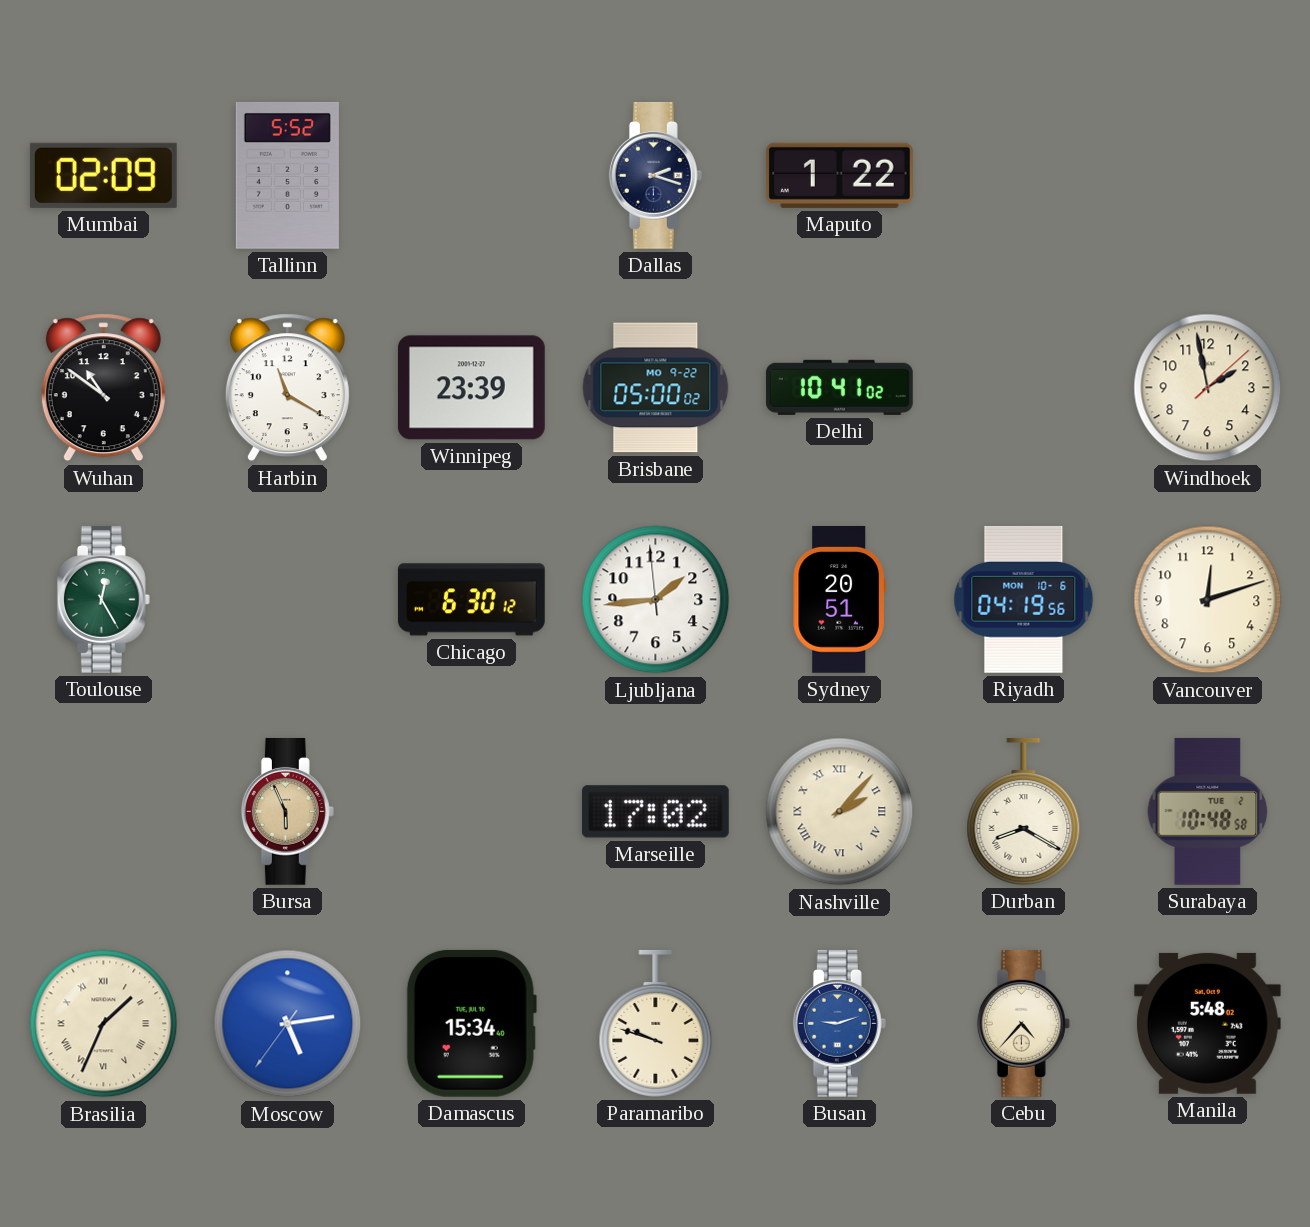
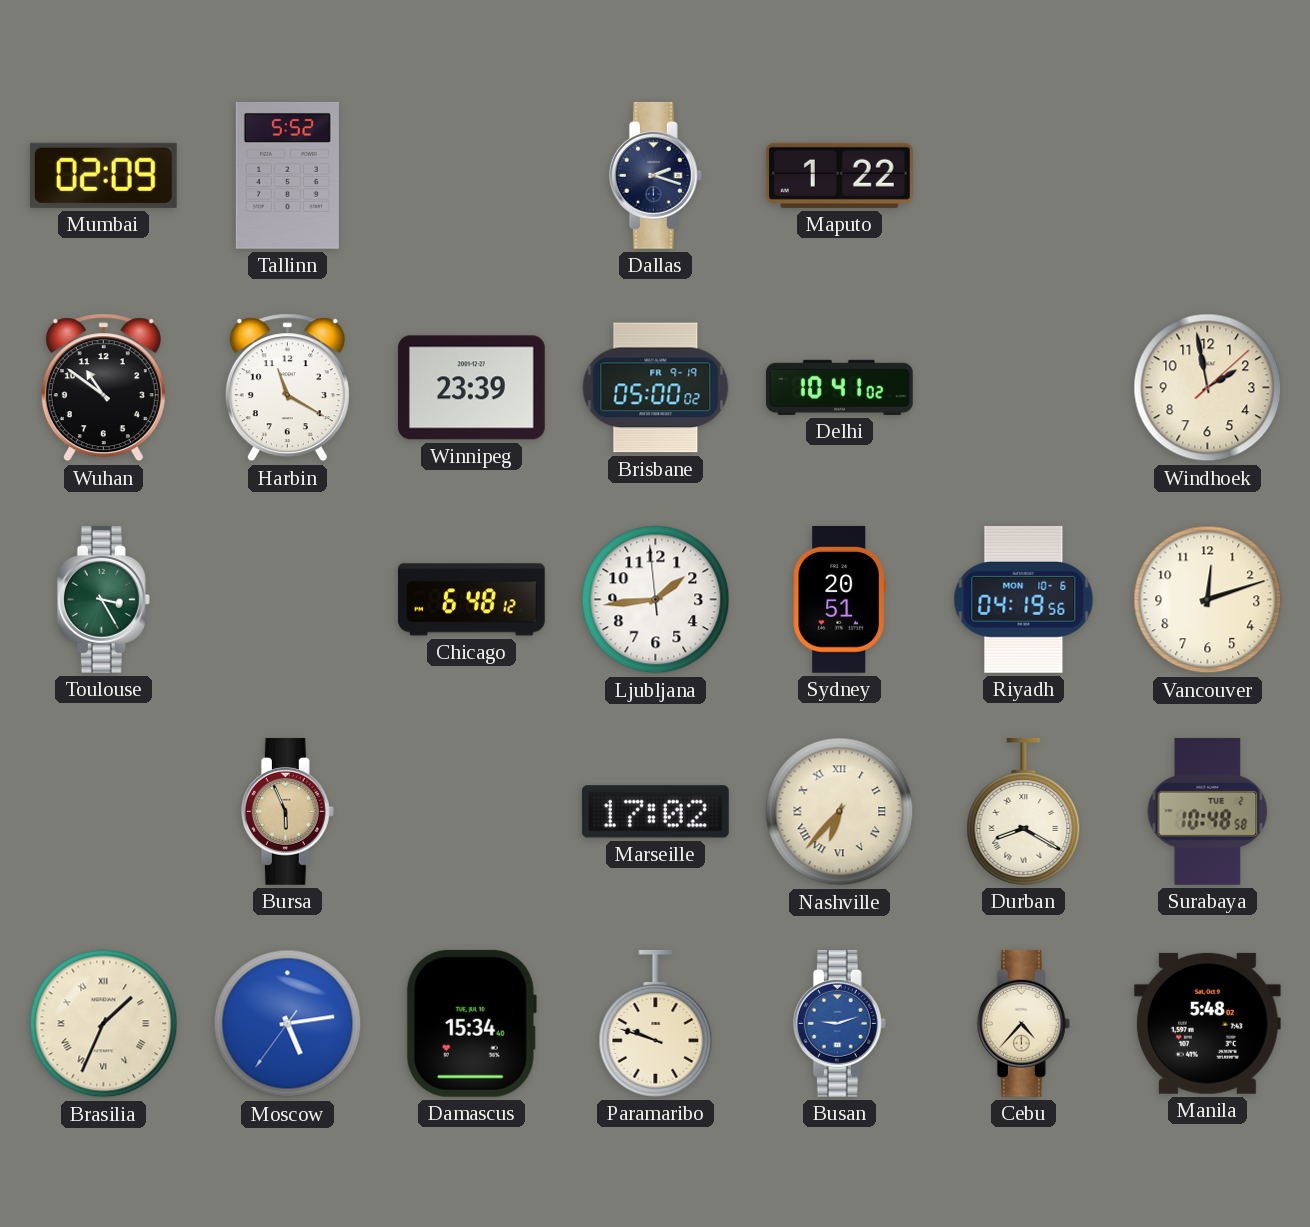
Brisbane date: MO 9-22 -> FR 9-19 (656, 388)
Toulouse: 12:25 -> 3:25 (103, 599)
Chicago: 6:30 -> 6:48 (471, 600)
Nashville: 2:07 -> 6:37 (840, 812)
